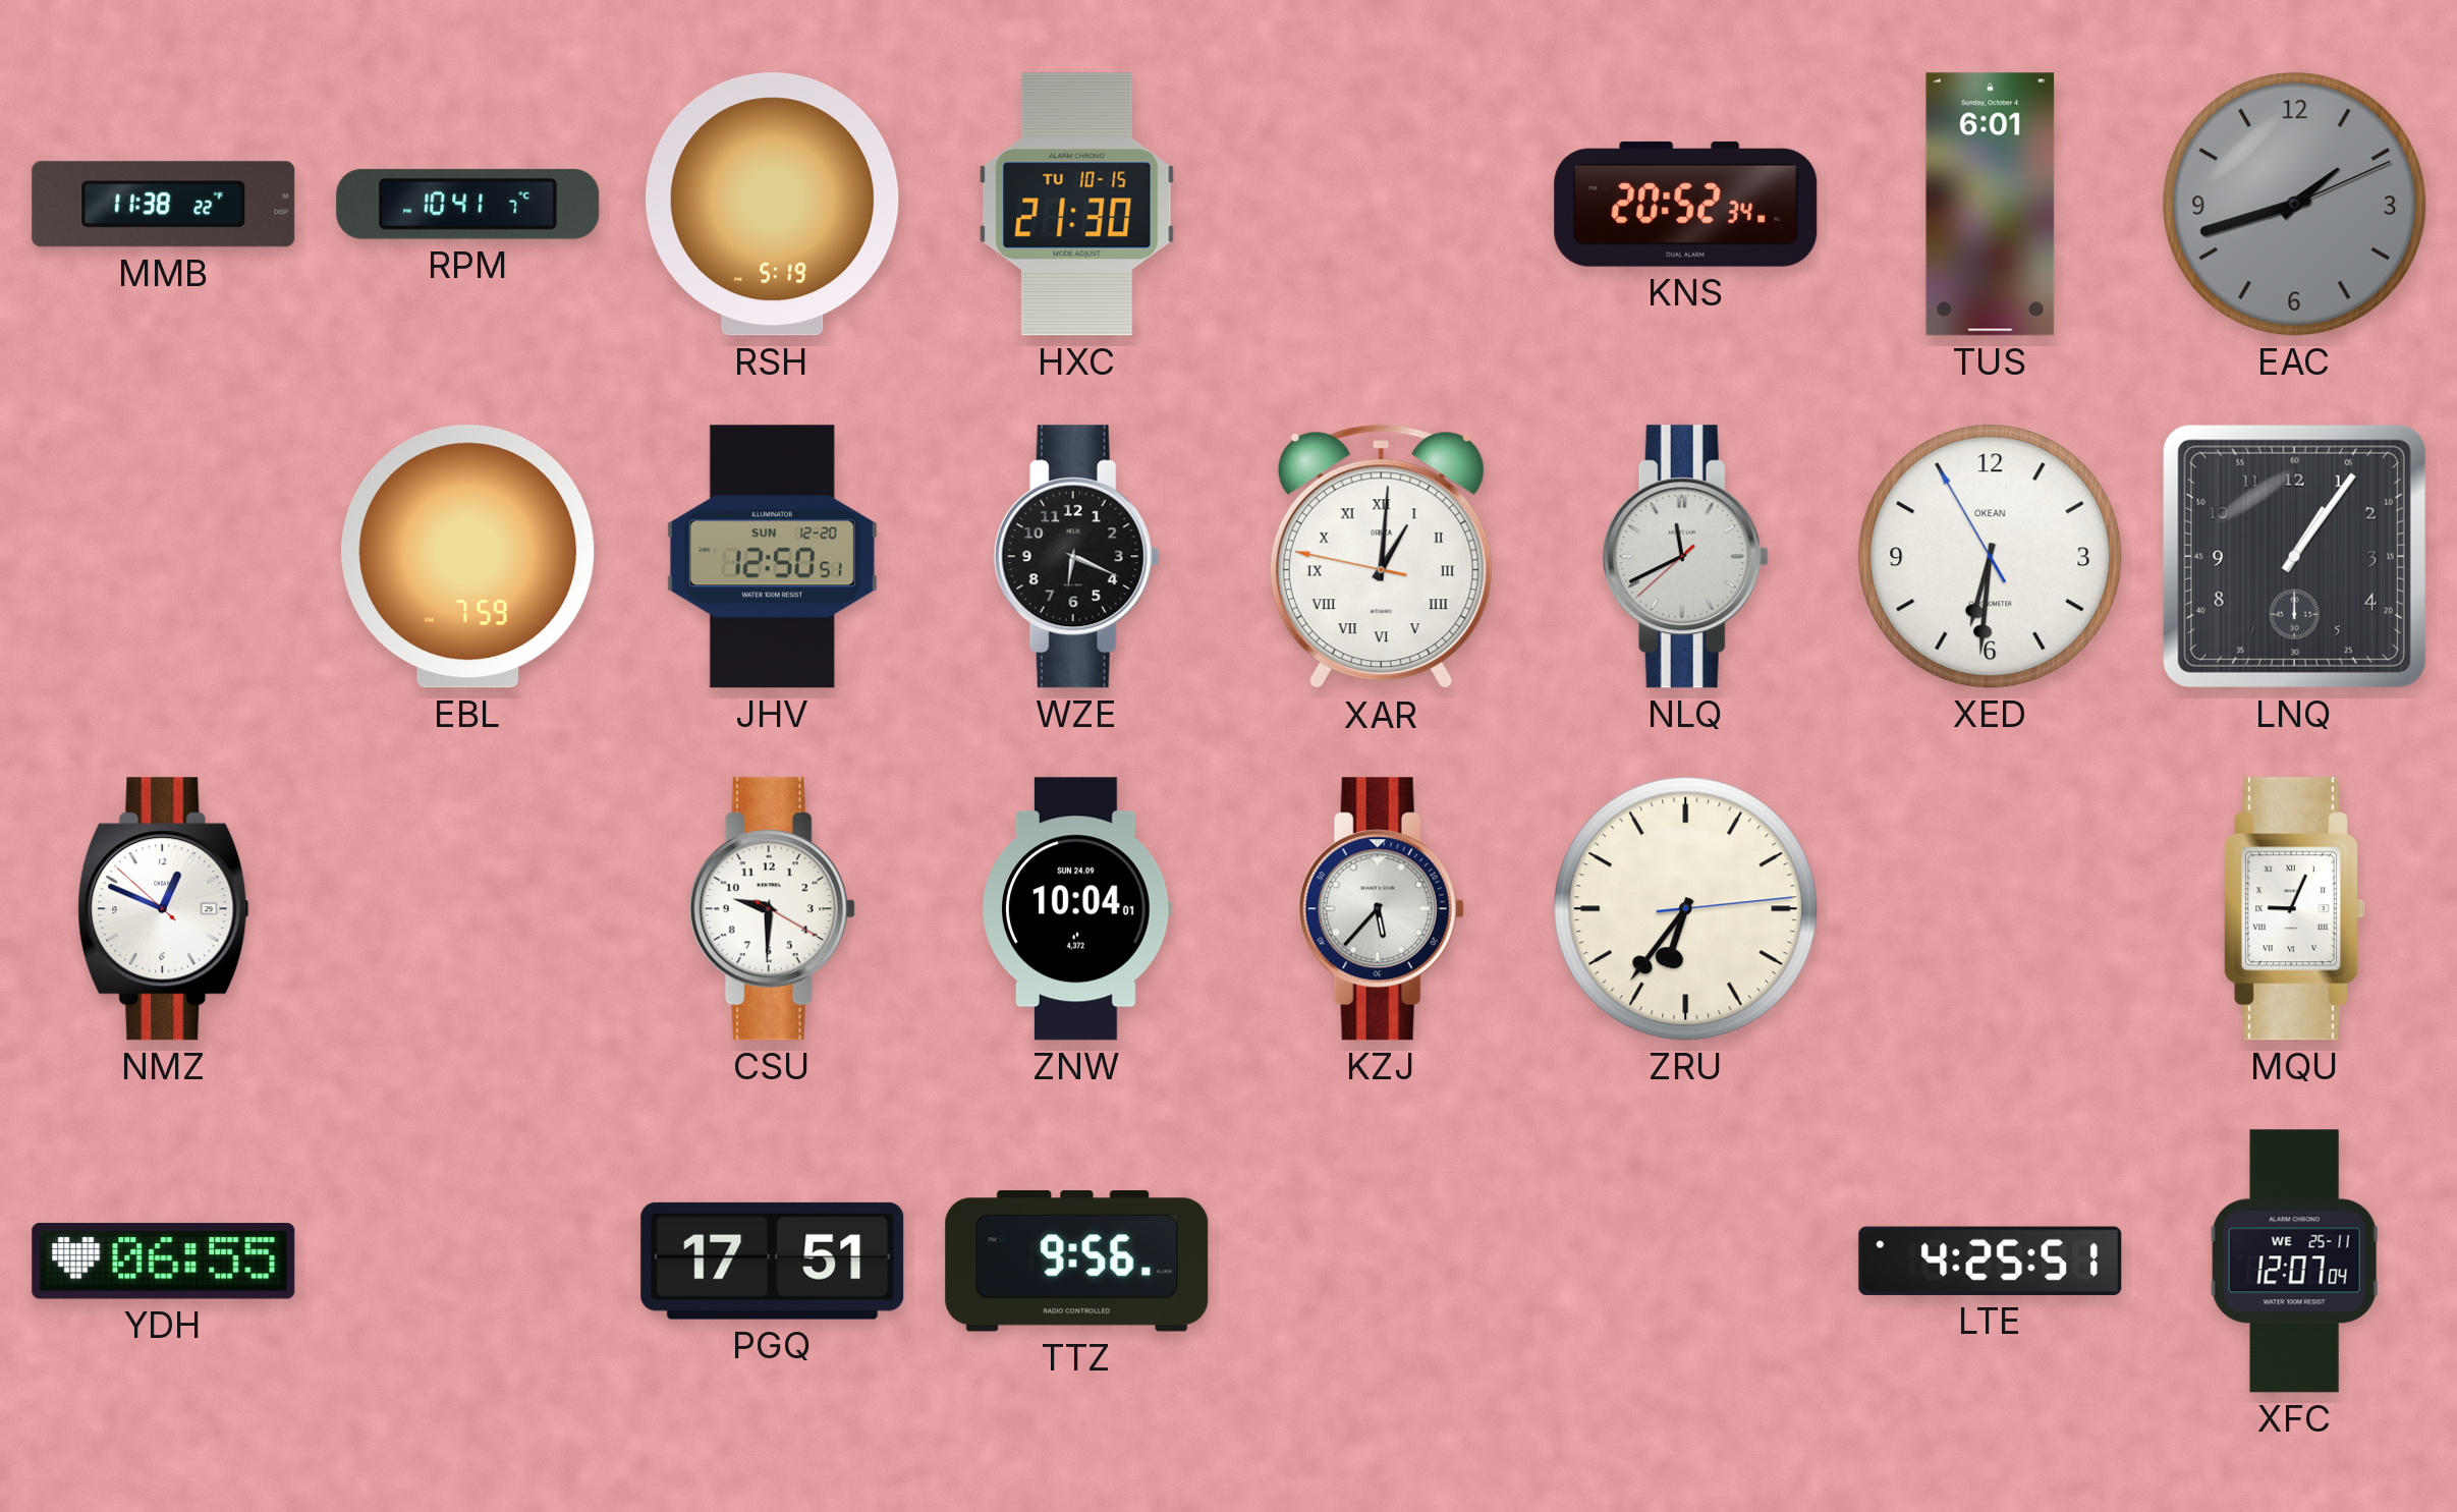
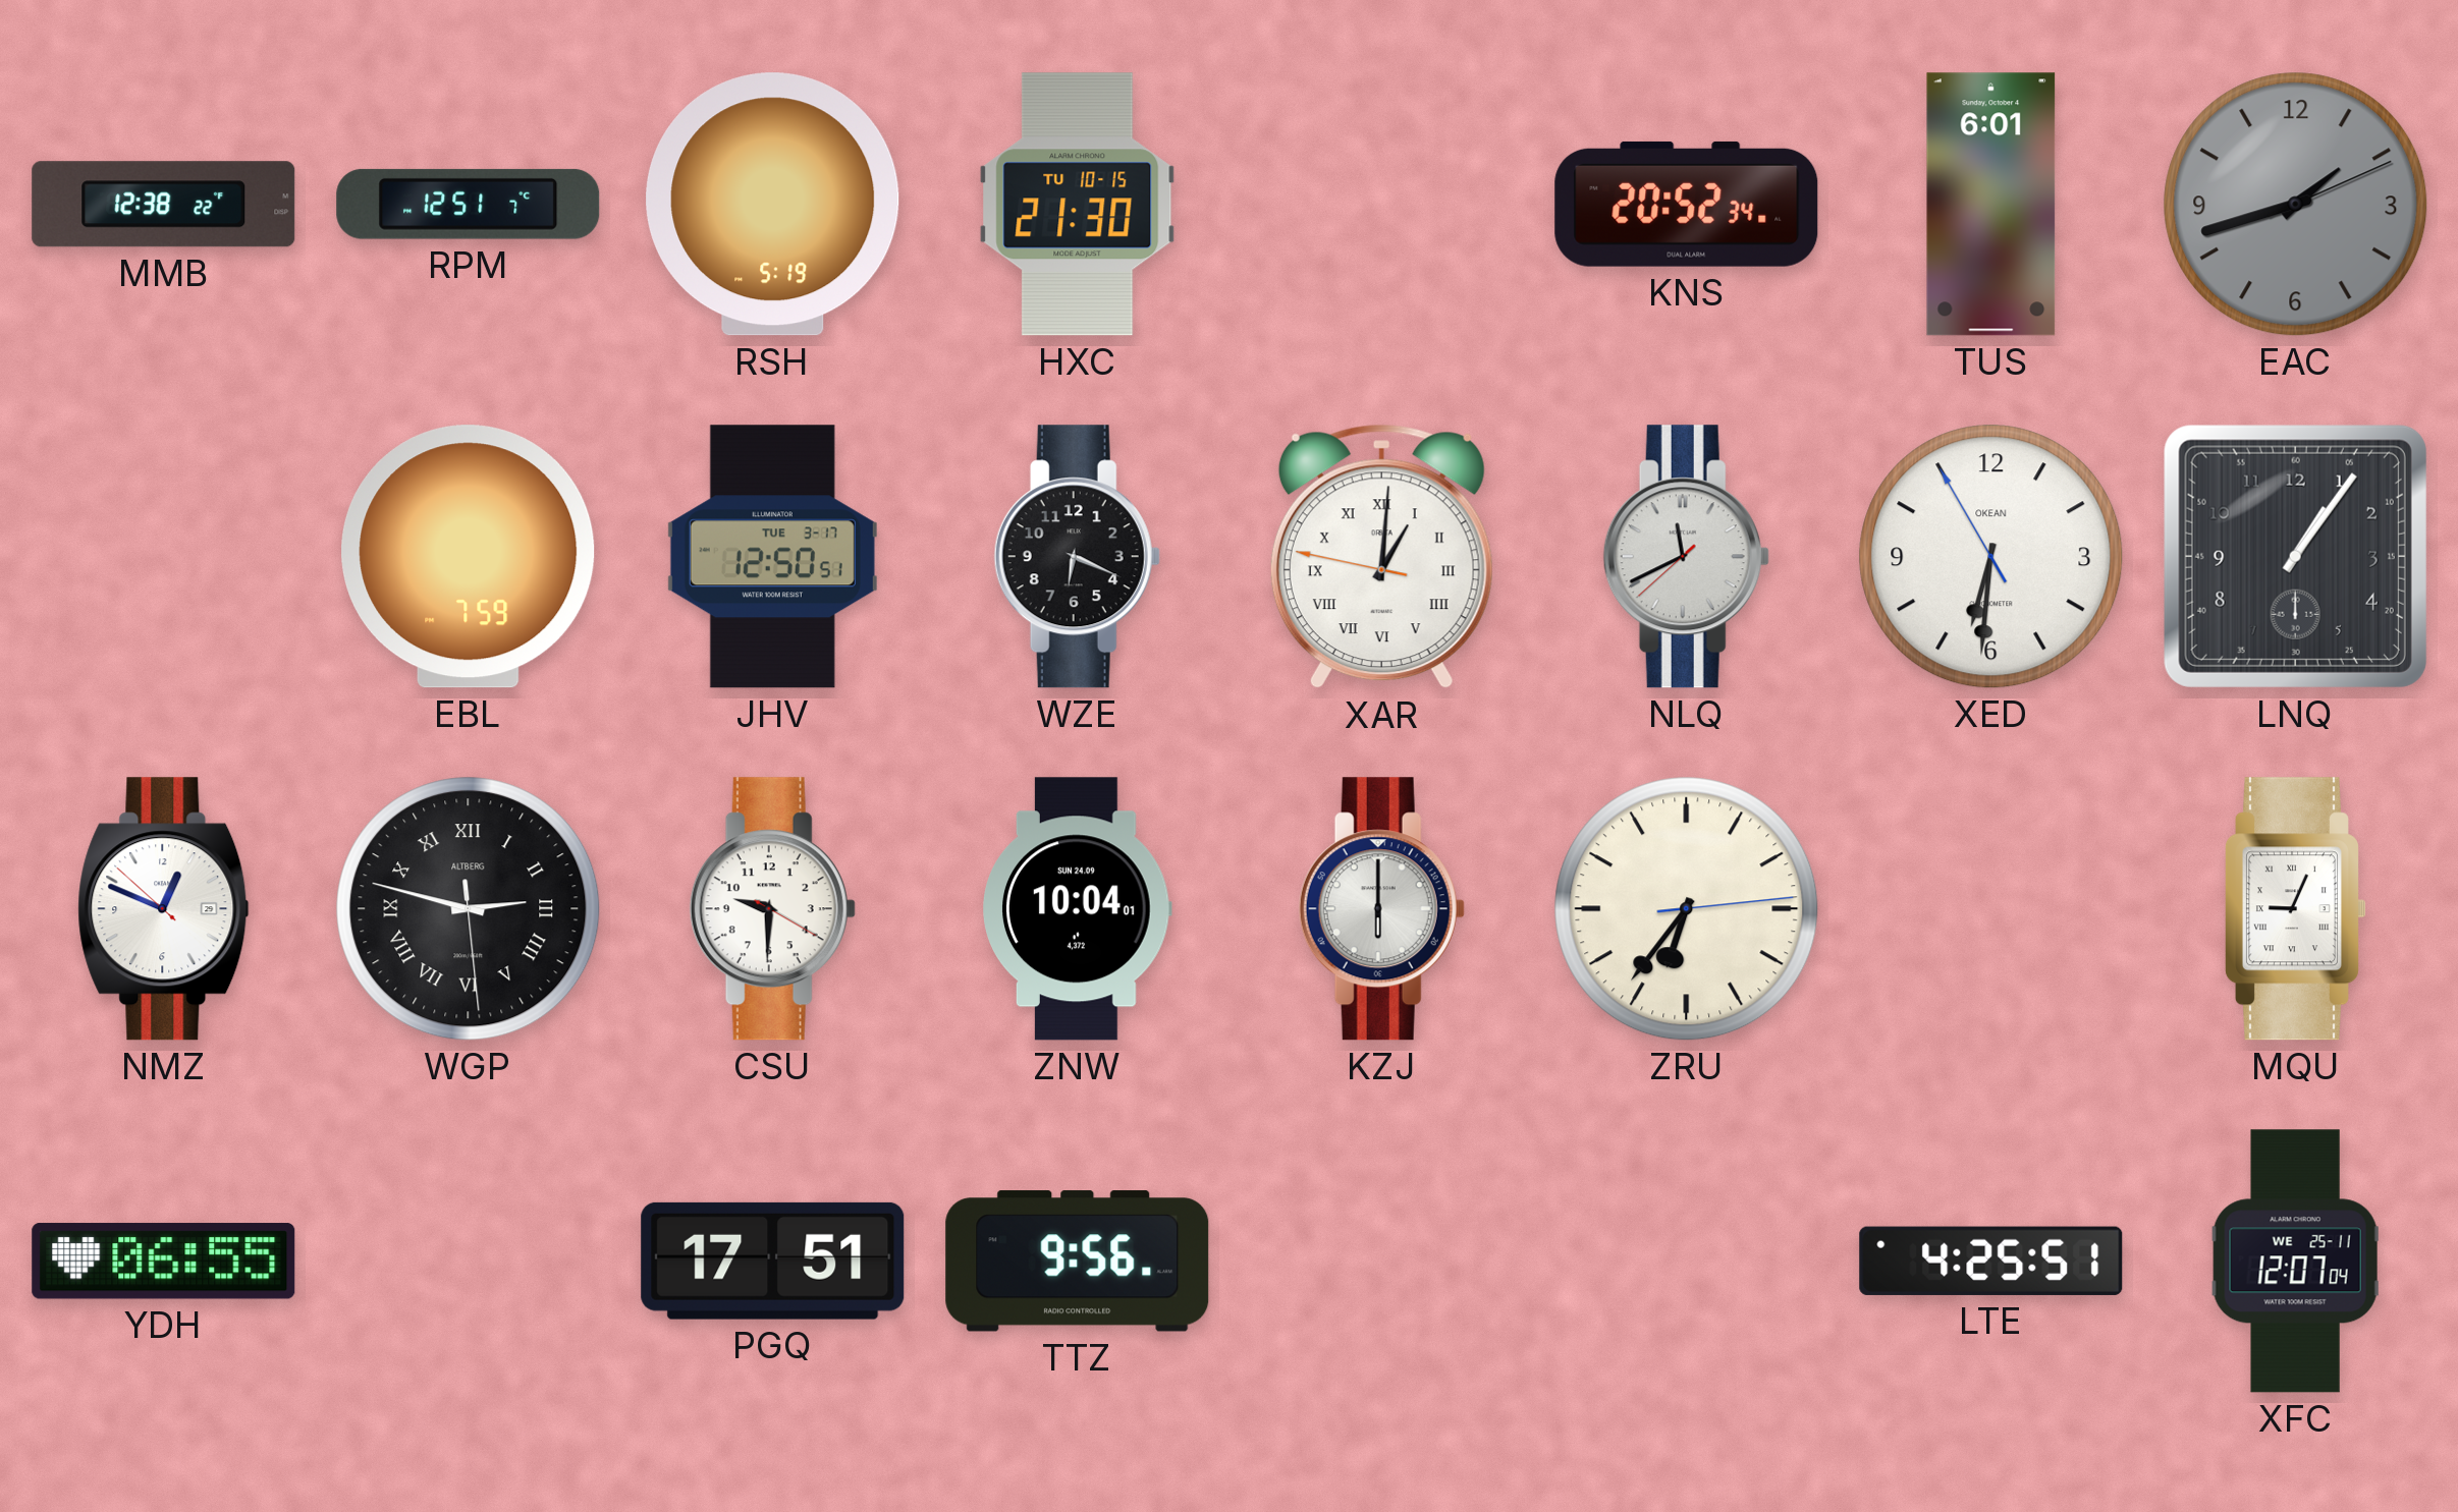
MMB: 11:38 -> 12:38 (164, 205)
RPM: 10:41 -> 12:51 (469, 204)
JHV date: SUN 12-20 -> TUE 3-17 (772, 557)
WGP: none -> 2:47 (469, 909)
KZJ: 5:37 -> 6:00 (1381, 909)
